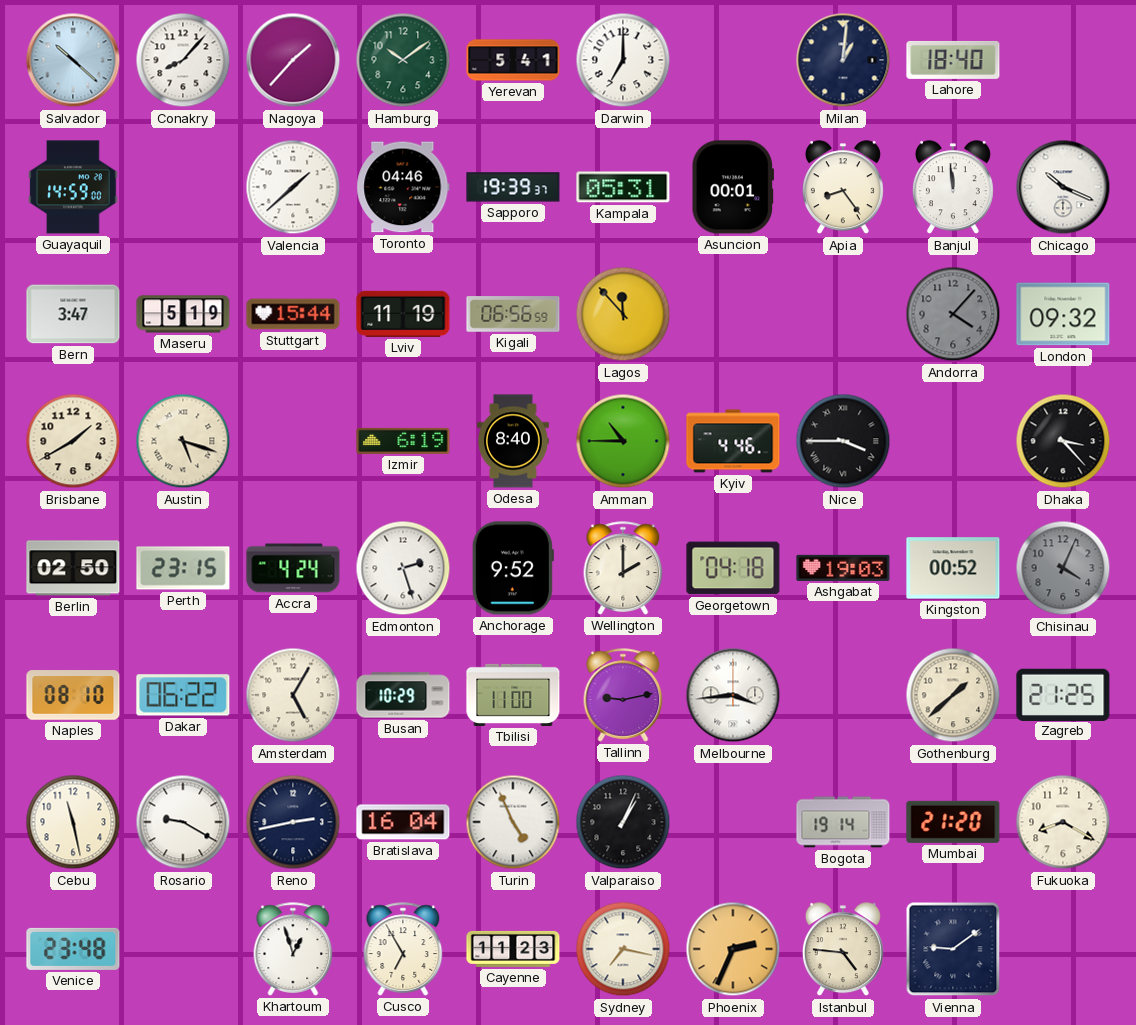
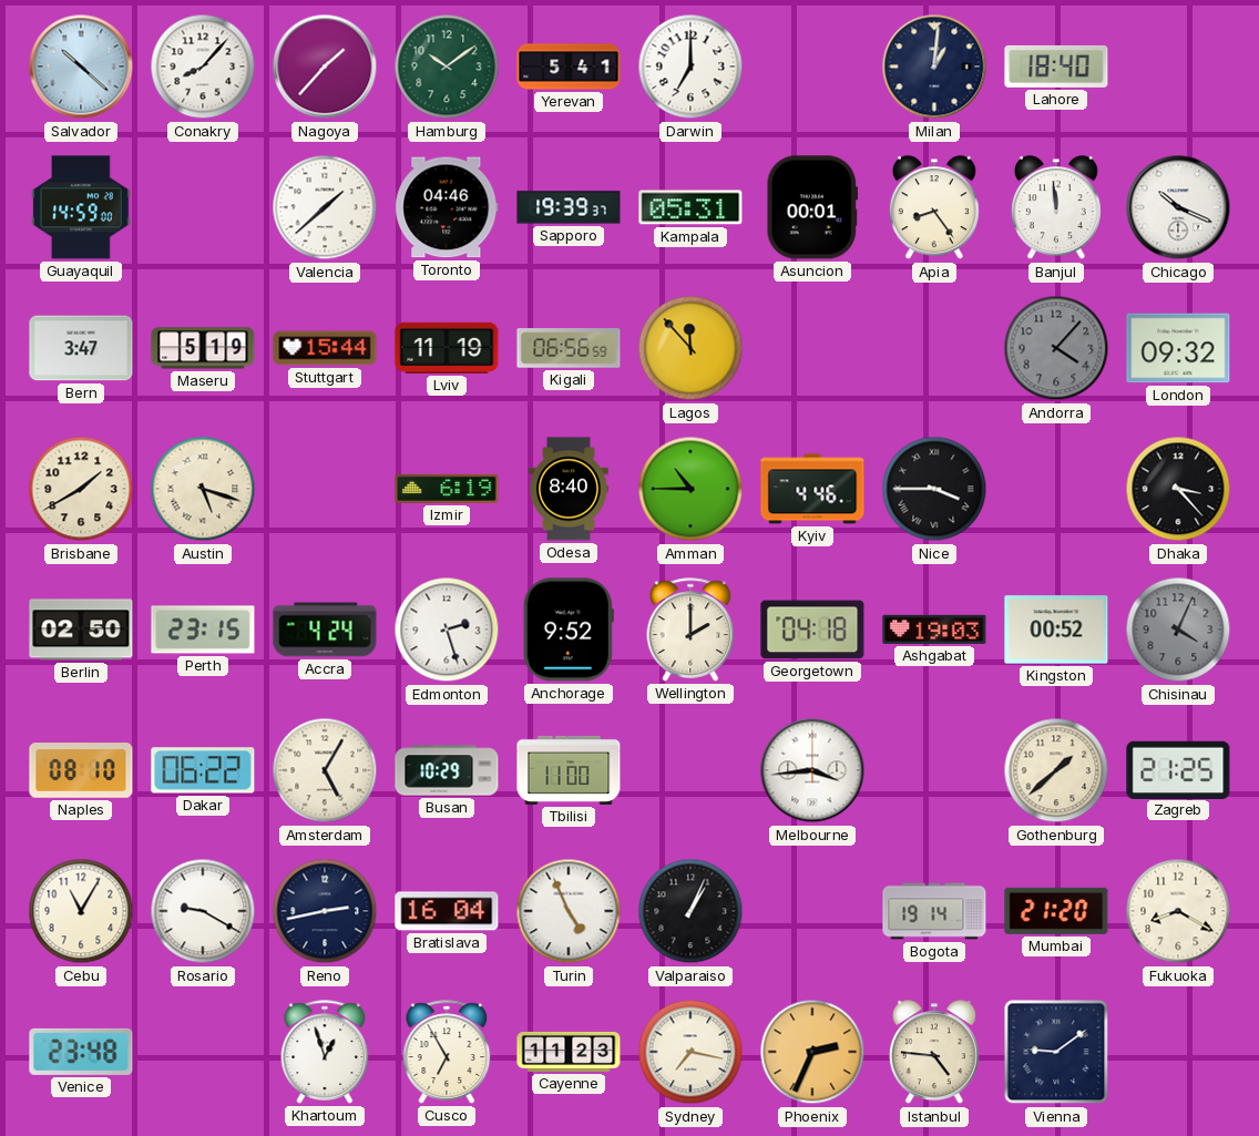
Tallinn: 9:13 -> none (623, 695)
Cebu: 11:28 -> 11:05 (81, 911)
